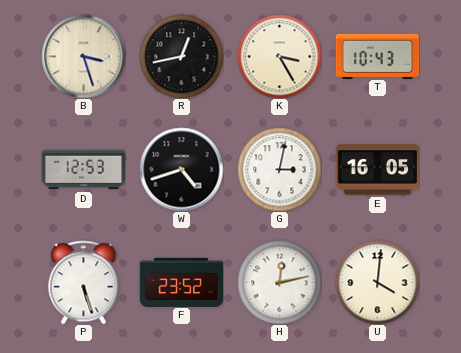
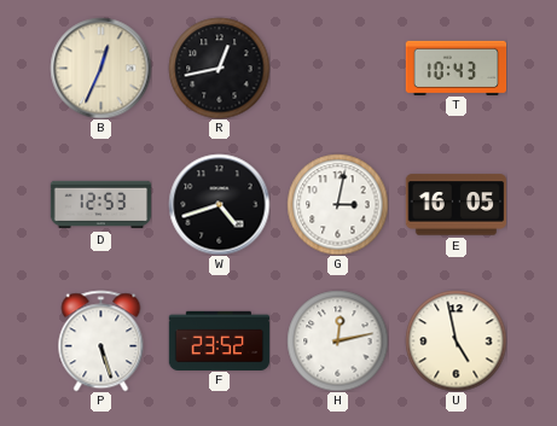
B: 3:27 -> 12:34 (100, 68)
K: 3:25 -> none (279, 56)
U: 4:01 -> 4:58 (456, 340)
